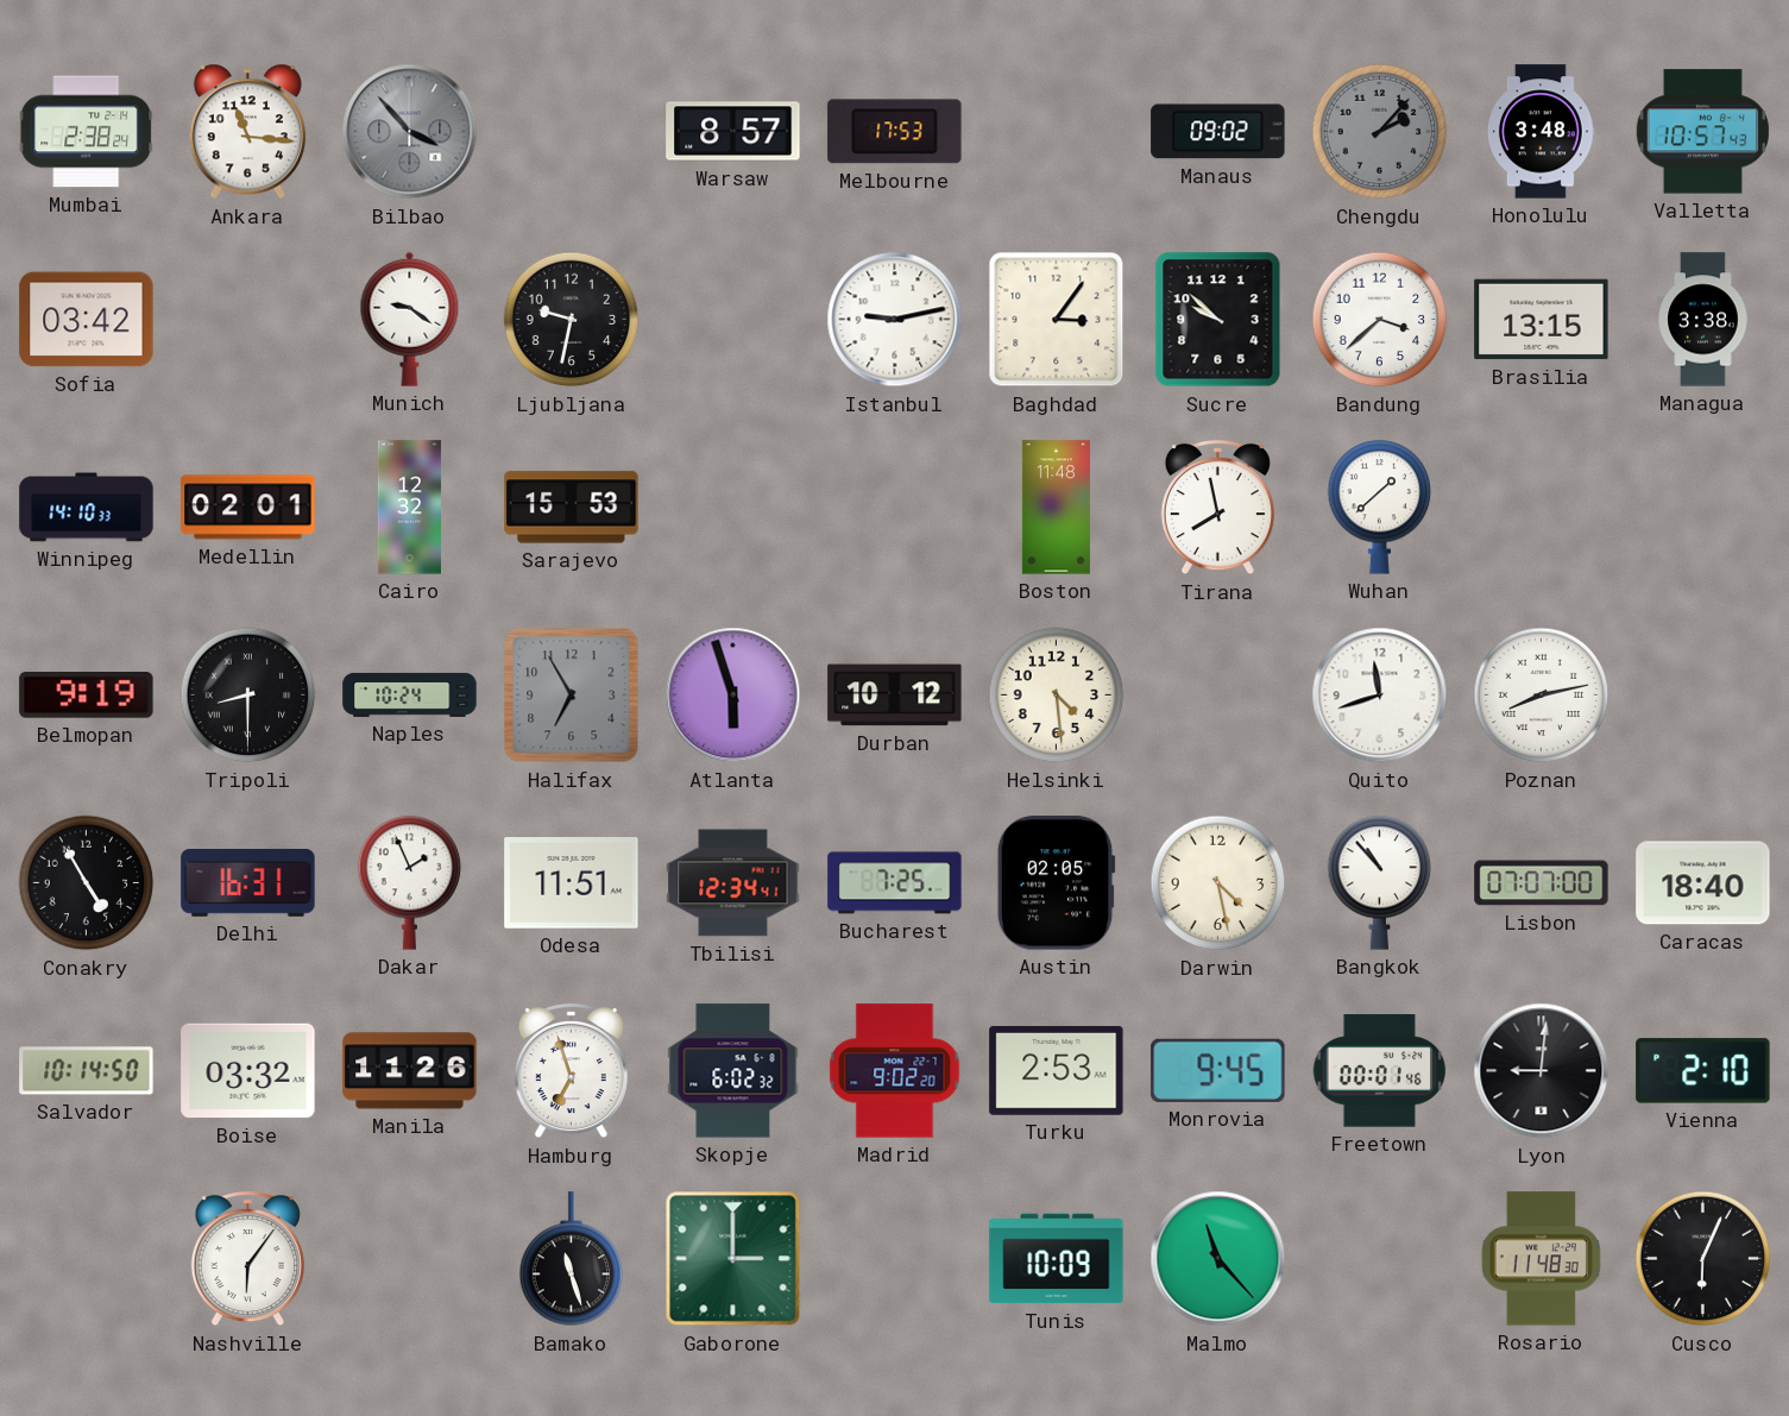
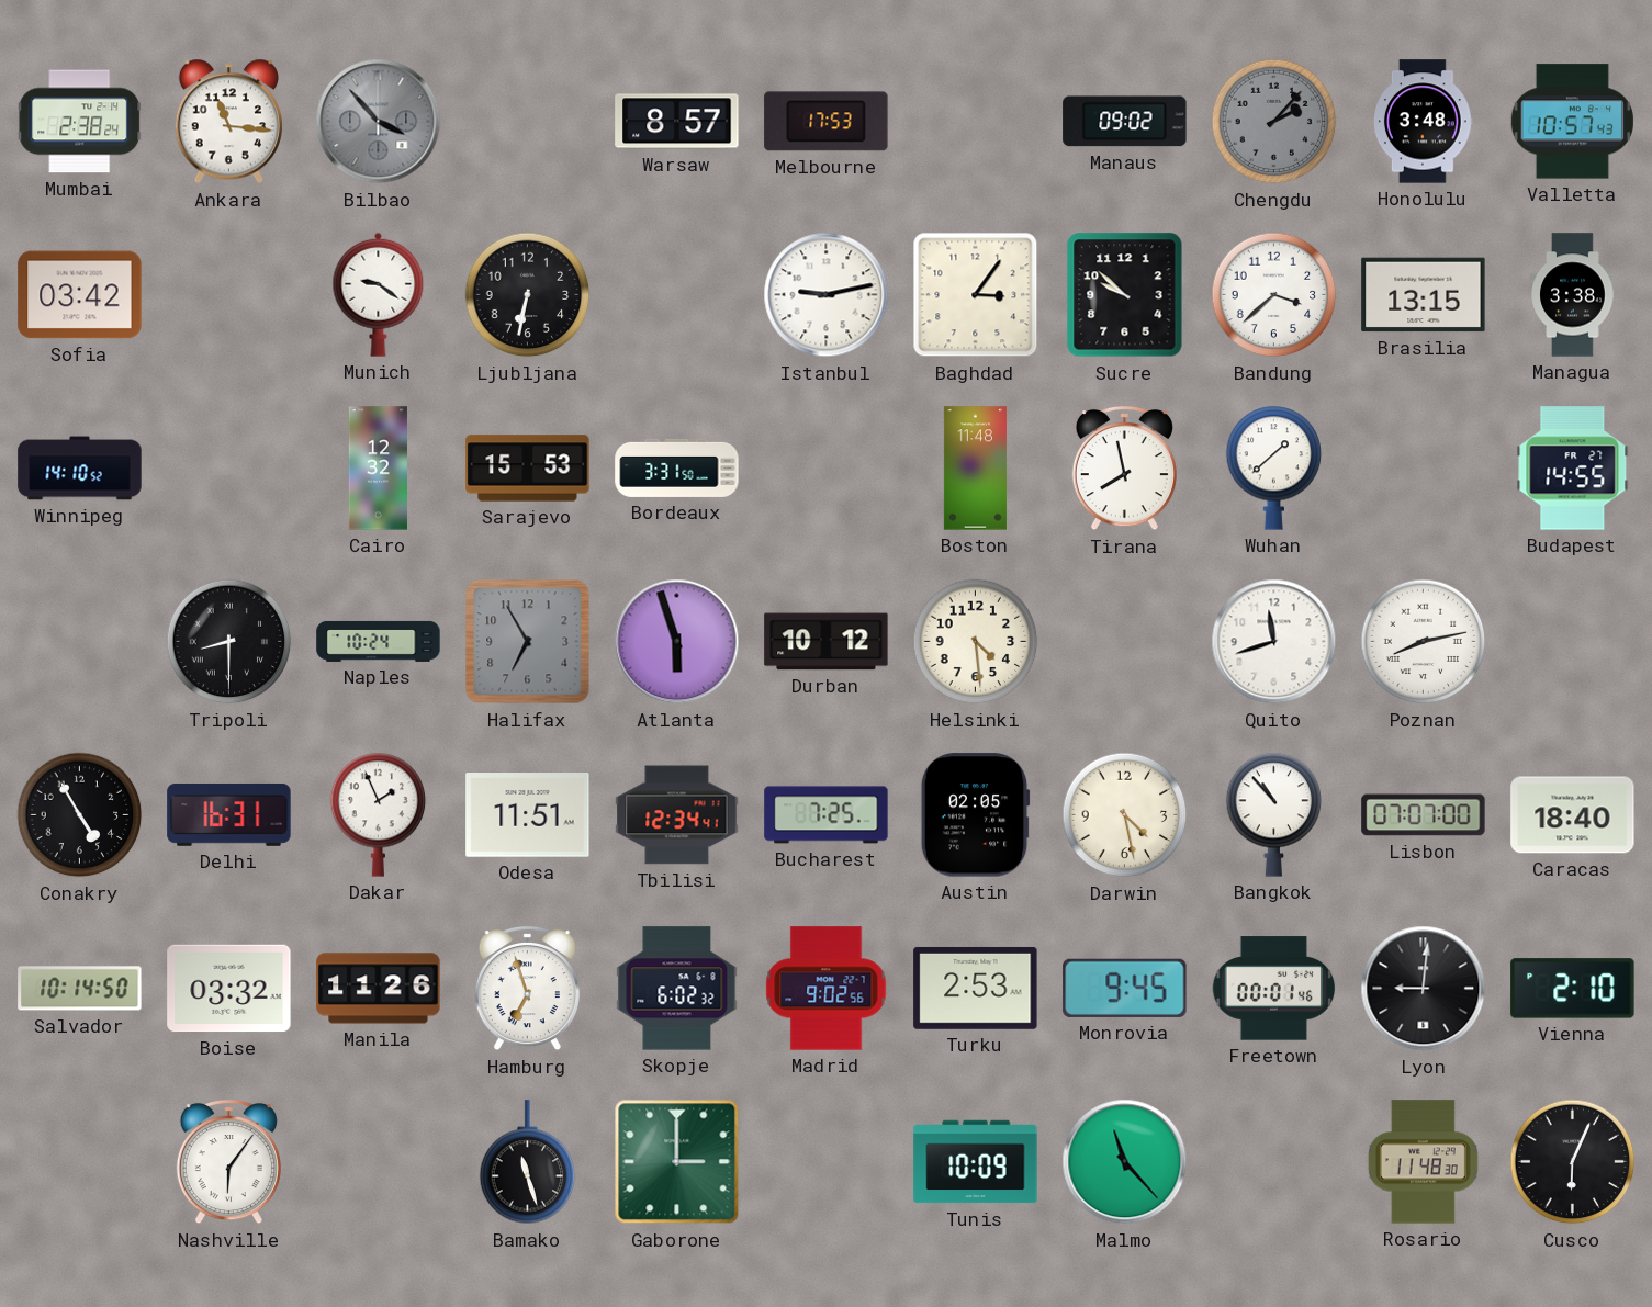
Ljubljana: 9:32 -> 6:32 (528, 295)
Winnipeg: 14:10:33 -> 14:10:52 (80, 469)
Medellin: 02:01 -> none (248, 508)
Bordeaux: none -> 3:31 (677, 467)
Budapest: none -> 14:55 (1573, 469)
Belmopan: 9:19 -> none (87, 696)
Madrid: 9:02:20 -> 9:02:56 (827, 989)
